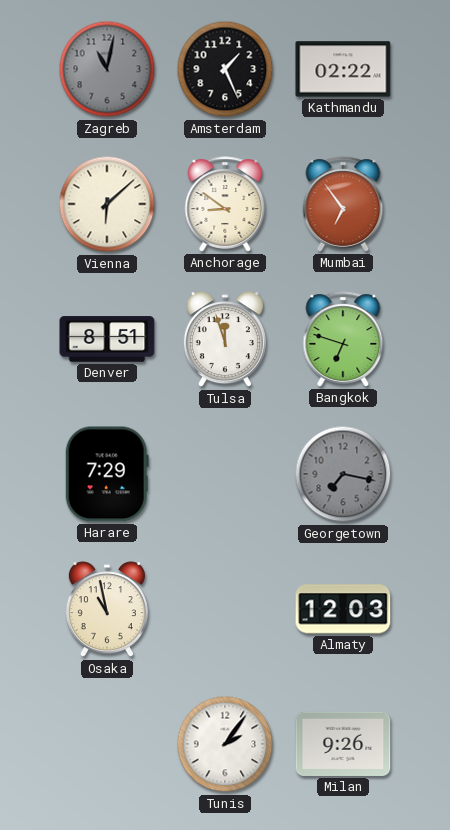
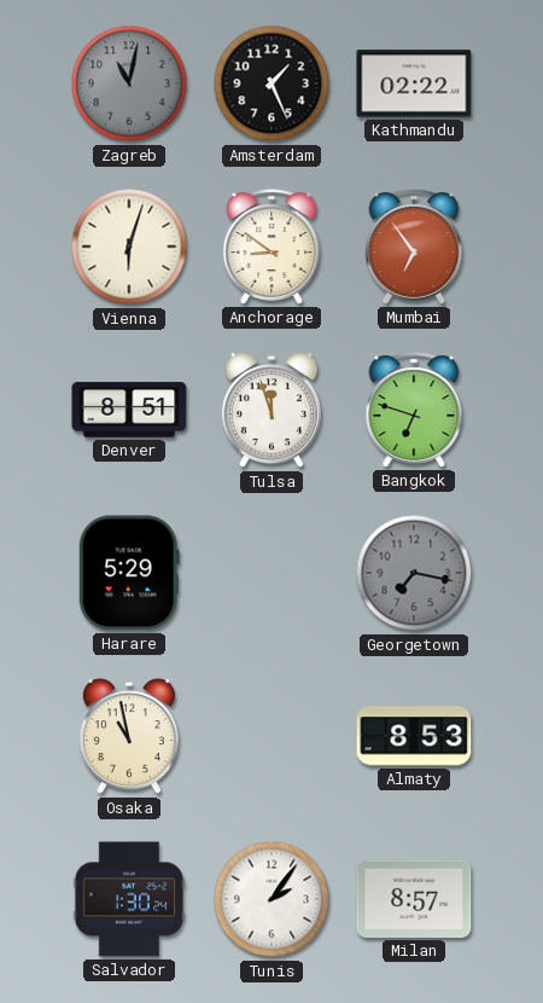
Vienna: 6:08 -> 6:03 (129, 247)
Harare: 7:29 -> 5:29 (129, 573)
Almaty: 12:03 -> 8:53 (414, 736)
Salvador: none -> 1:30 (129, 899)
Milan: 9:26 -> 8:57 (414, 899)
